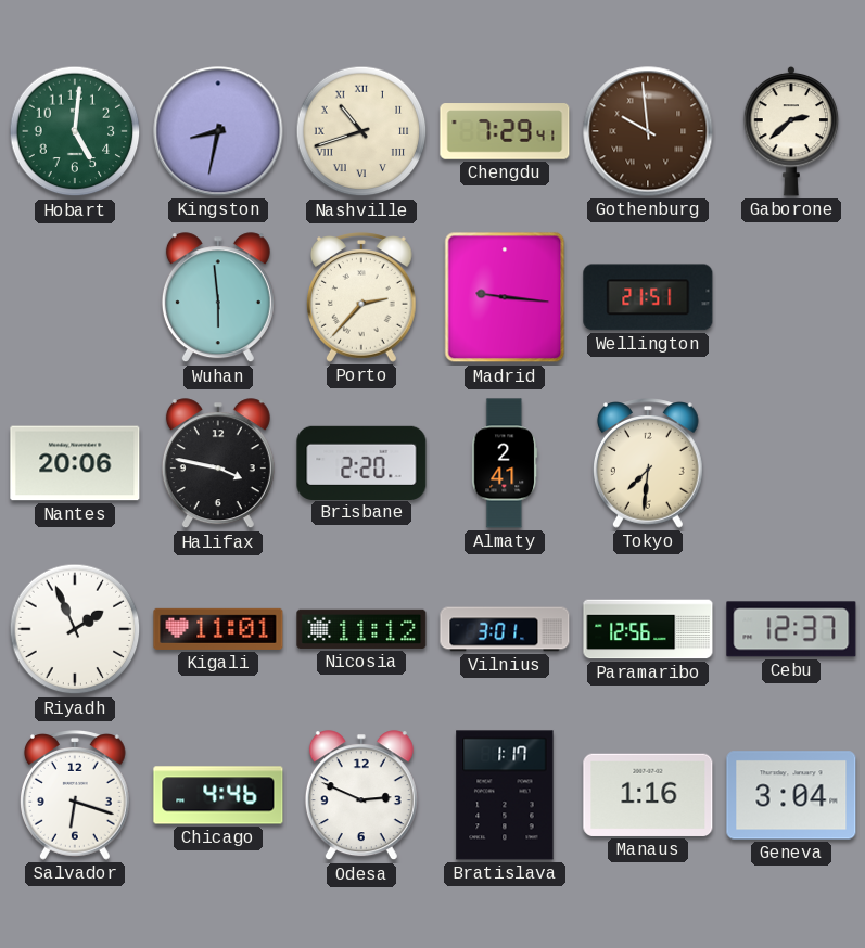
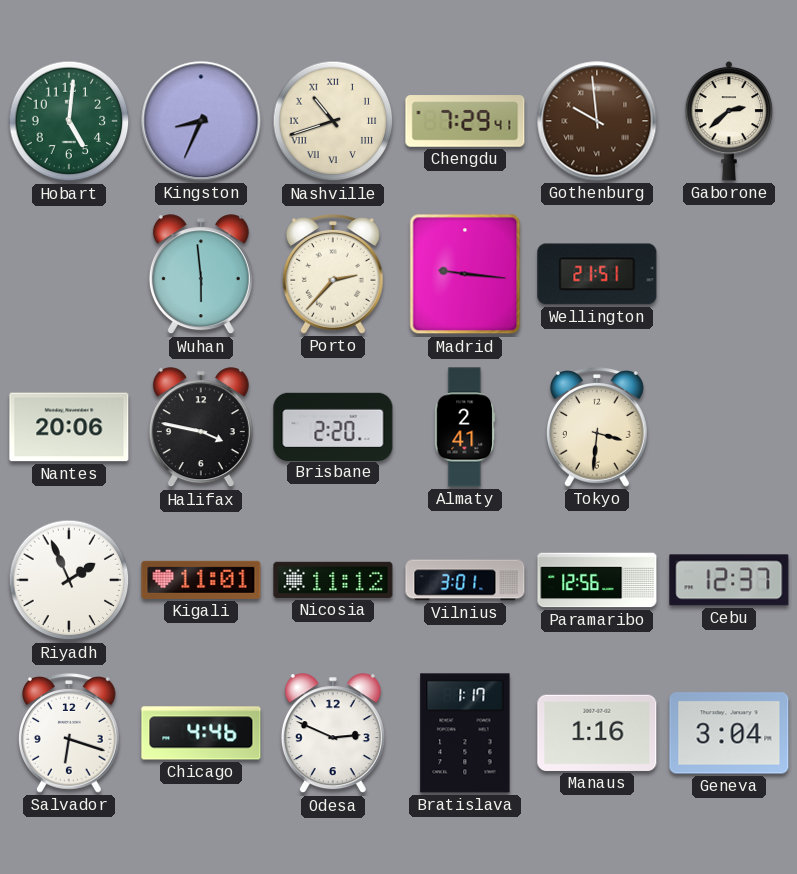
Kingston: 8:32 -> 8:34 (201, 121)
Tokyo: 7:31 -> 3:31 (597, 427)
